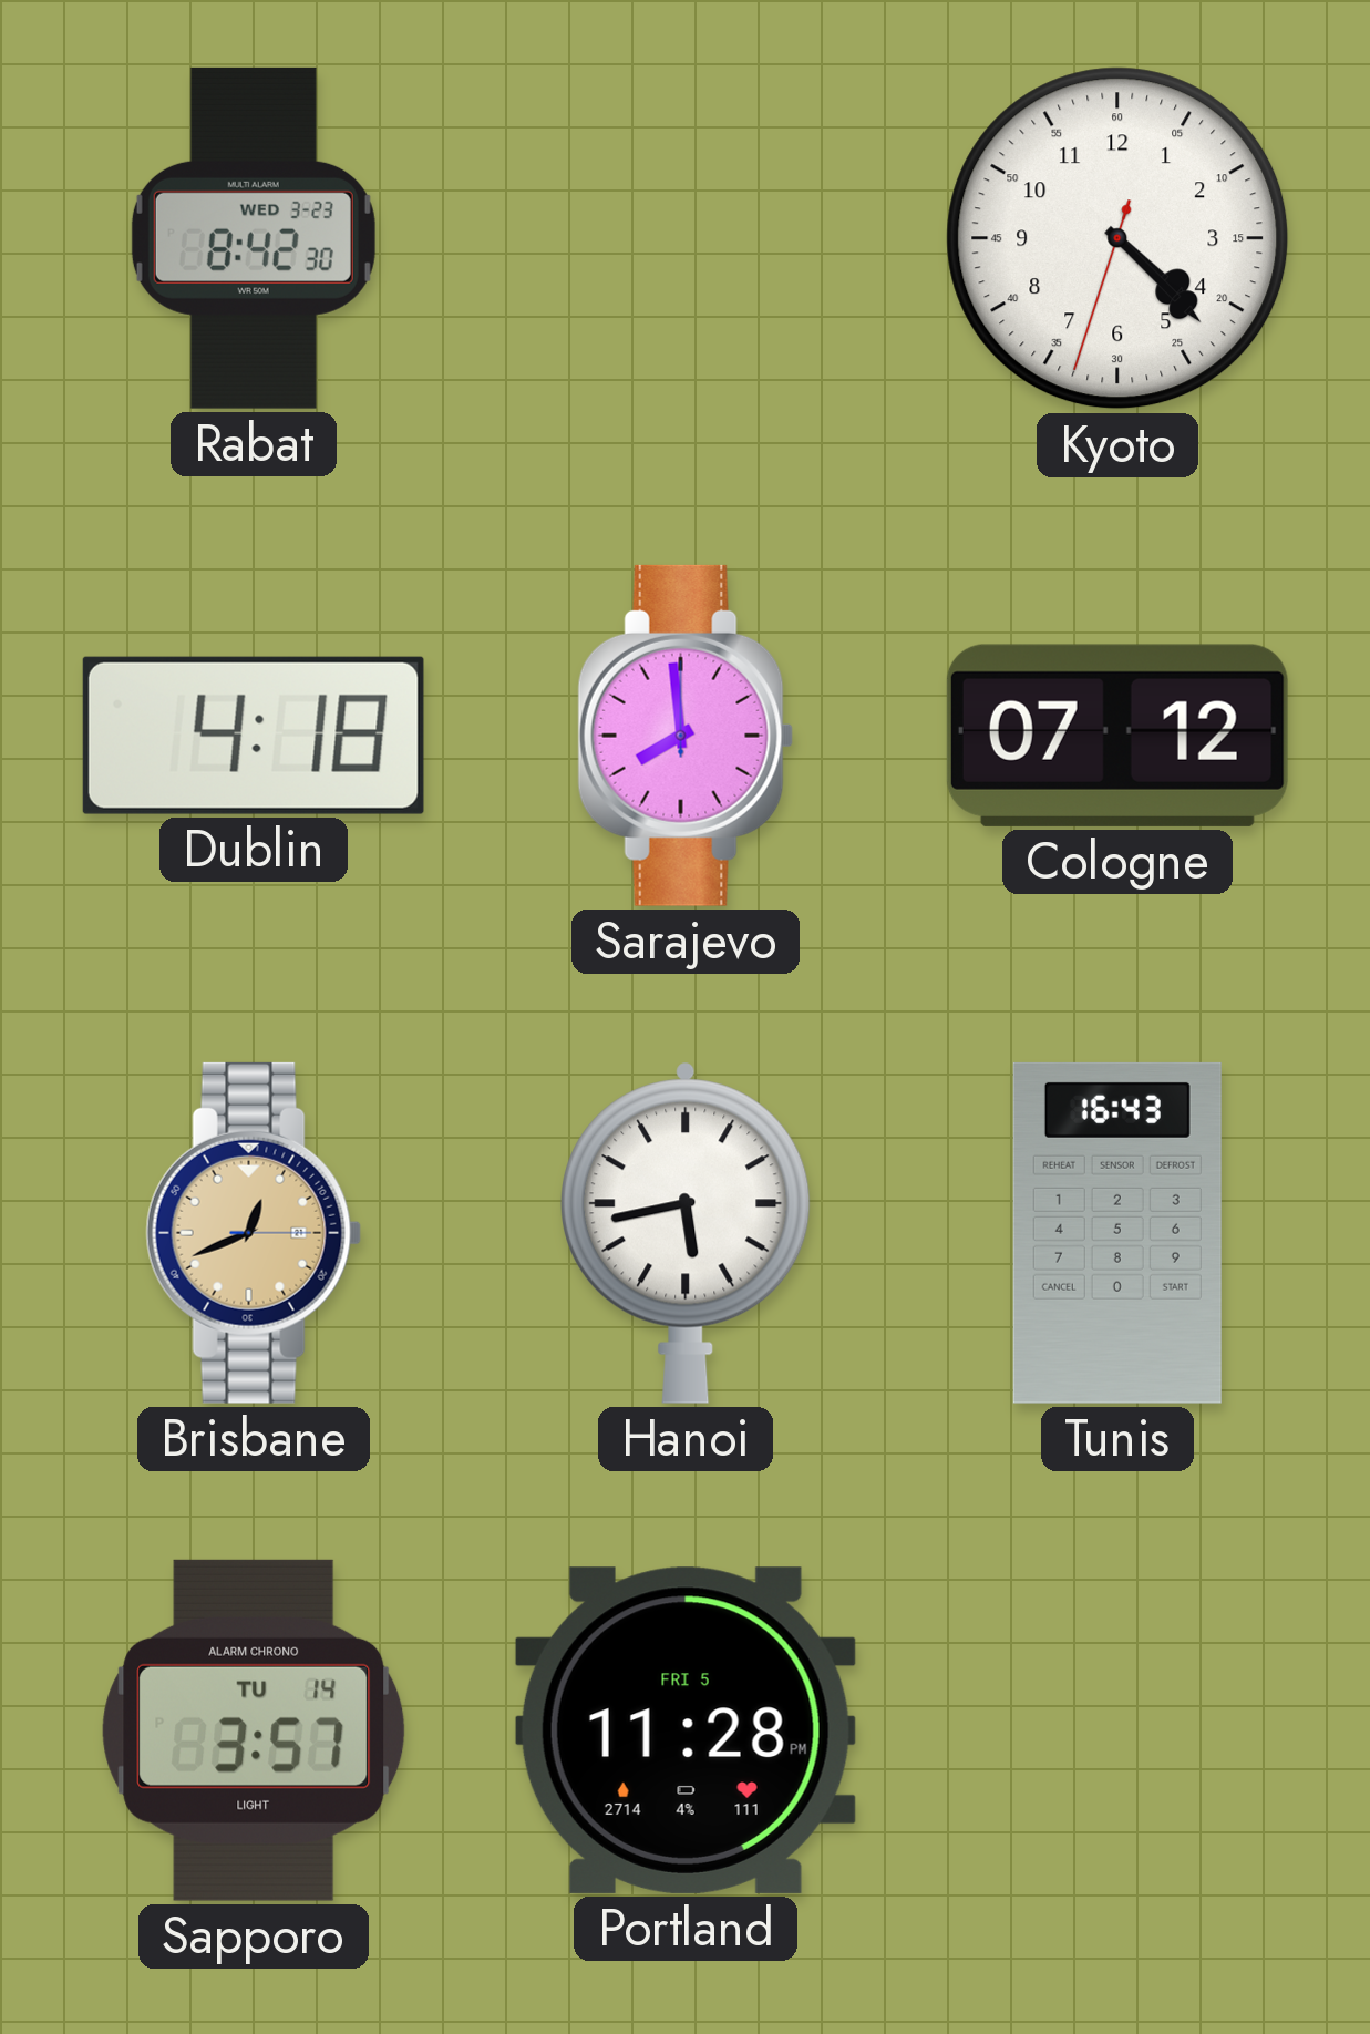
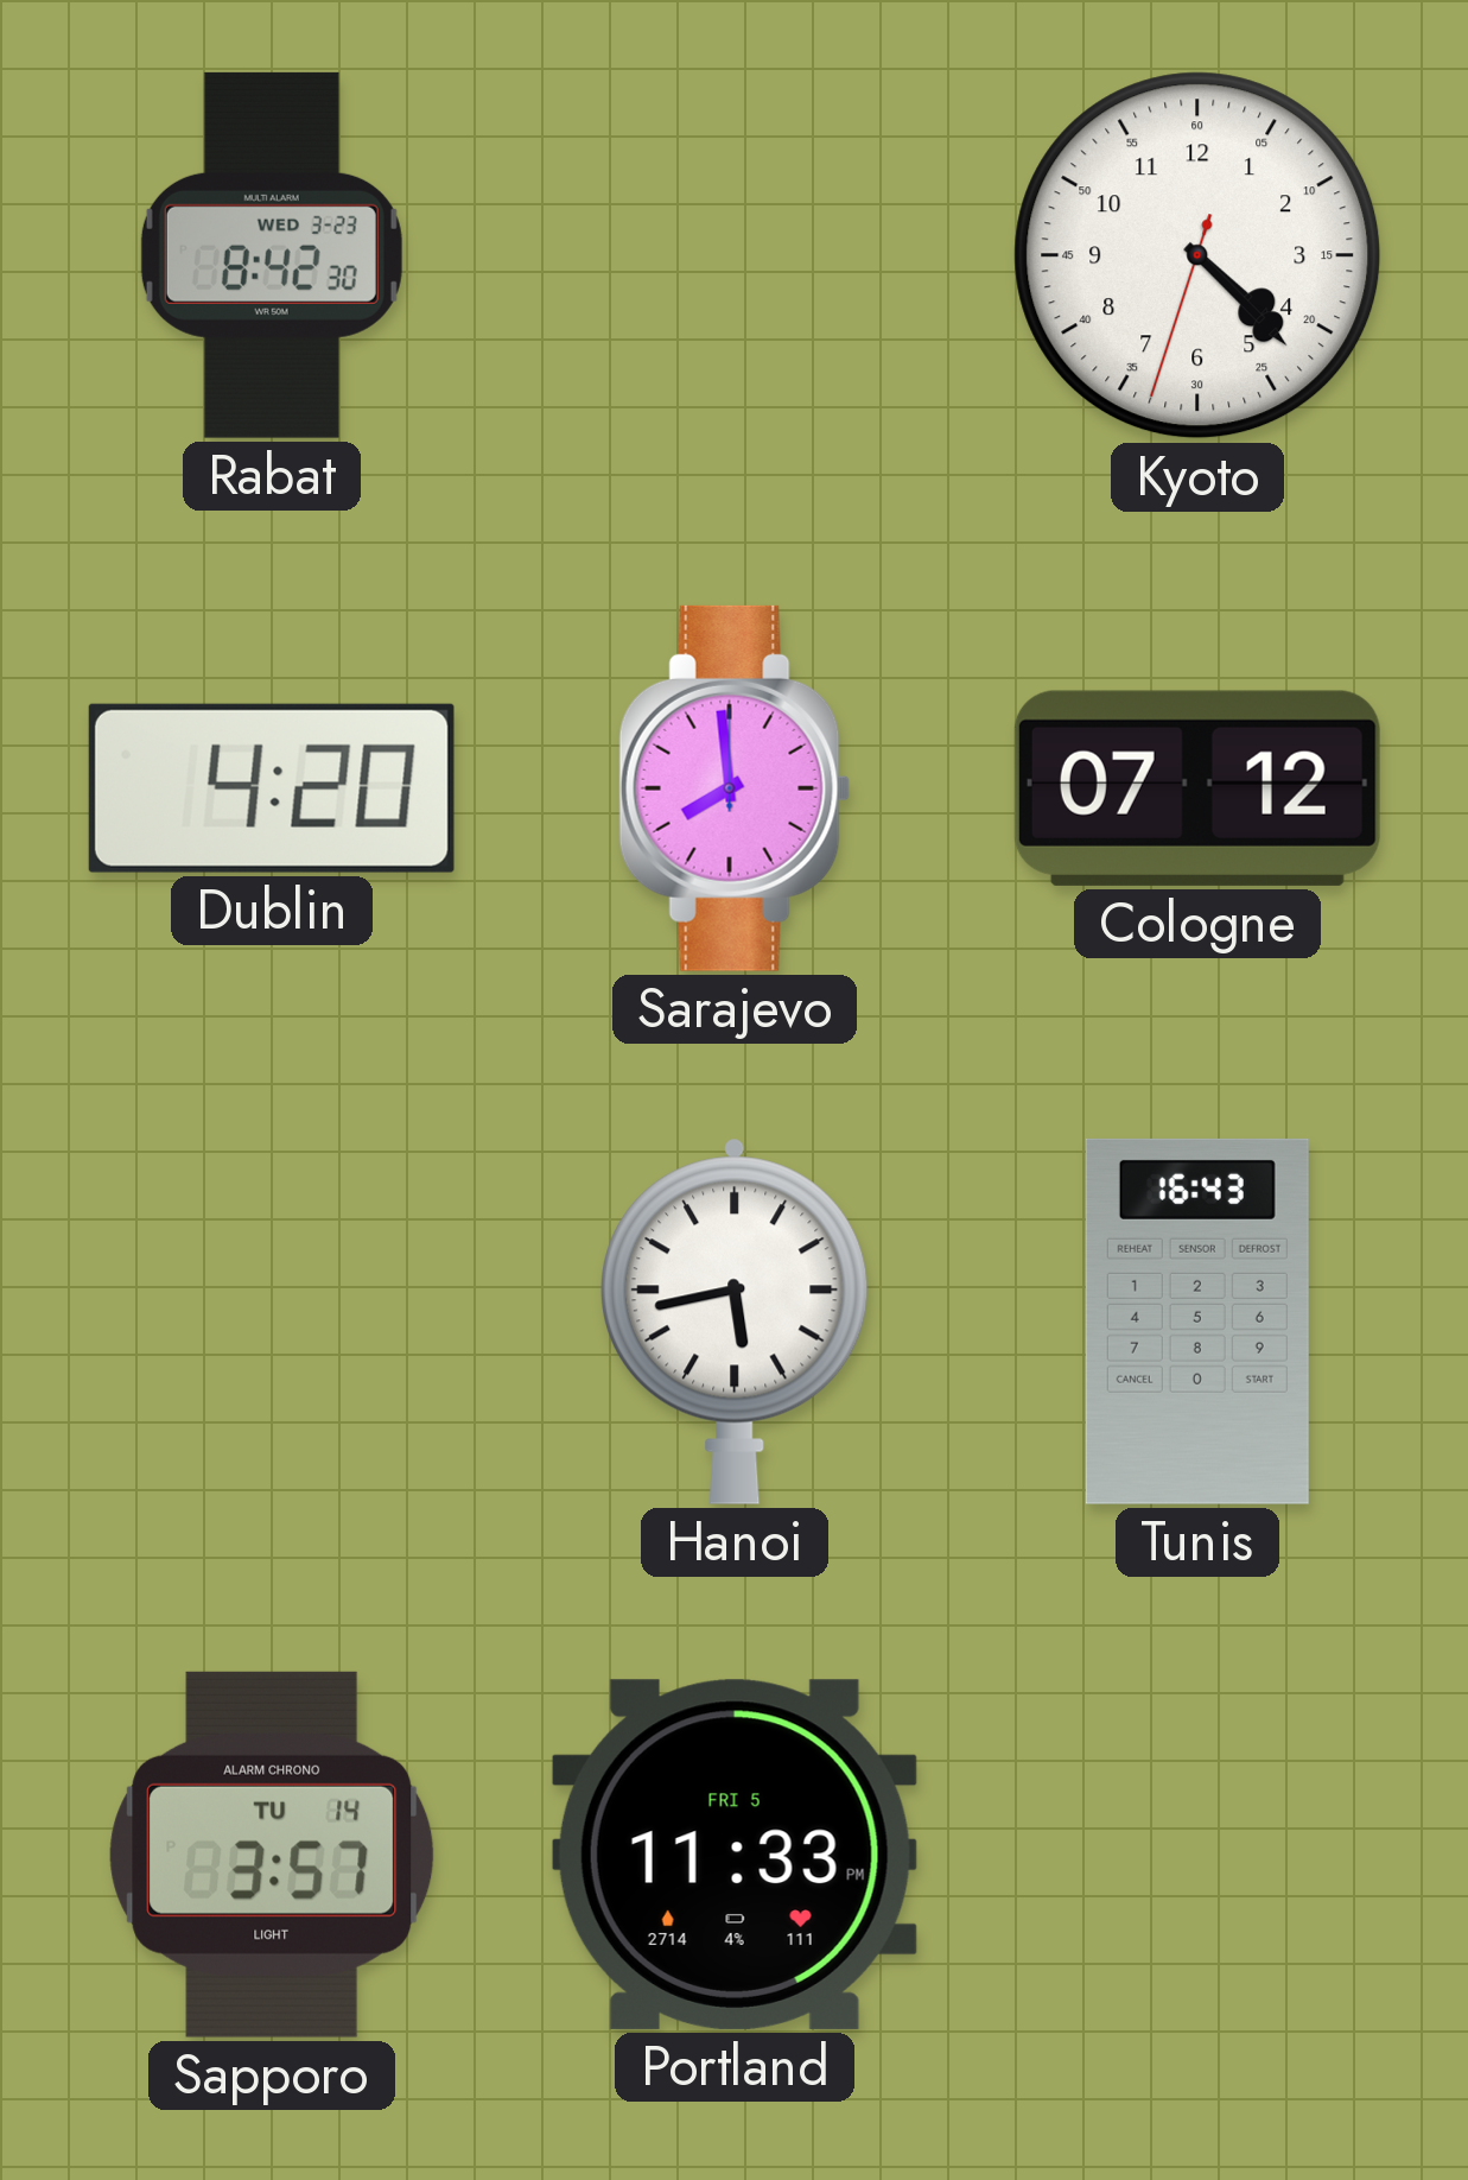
Dublin: 4:18 -> 4:20 (272, 788)
Brisbane: 12:41 -> none (254, 1233)
Portland: 11:28 -> 11:33 (735, 1855)
